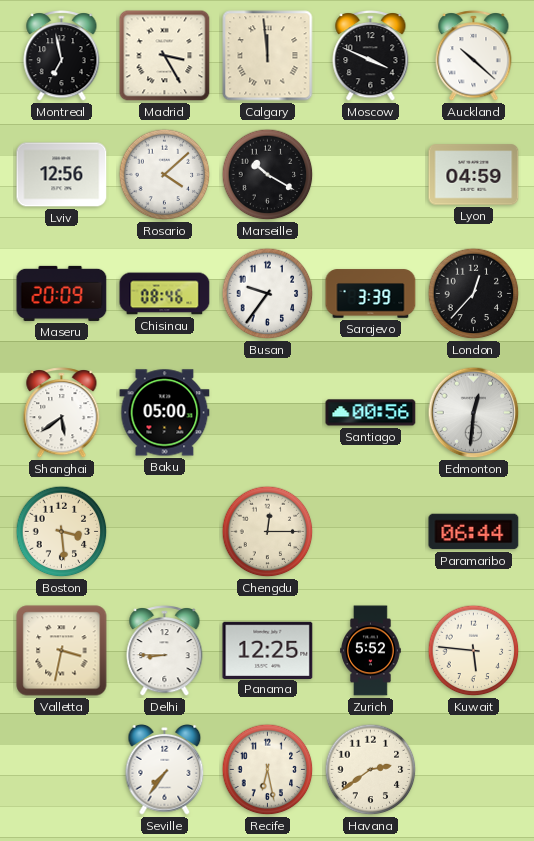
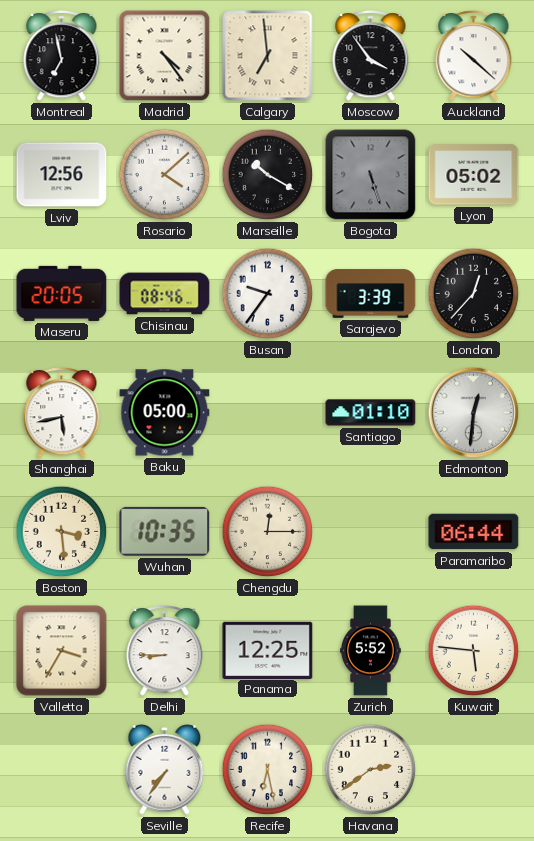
Madrid: 3:25 -> 4:24 (165, 56)
Calgary: 11:59 -> 6:59 (268, 56)
Moscow: 3:49 -> 3:54 (371, 56)
Bogota: none -> 5:27 (371, 175)
Lyon: 04:59 -> 05:02 (474, 175)
Maseru: 20:09 -> 20:05 (62, 293)
Shanghai: 5:39 -> 5:43 (62, 413)
Santiago: 00:56 -> 01:10 (371, 413)
Wuhan: none -> 10:35 (165, 531)
Valletta: 3:32 -> 3:35 (62, 651)
